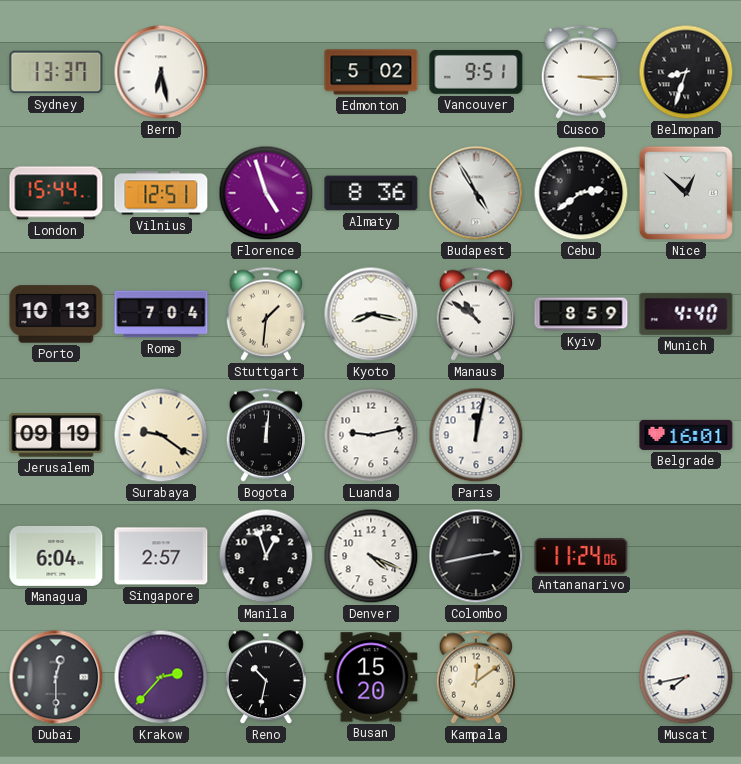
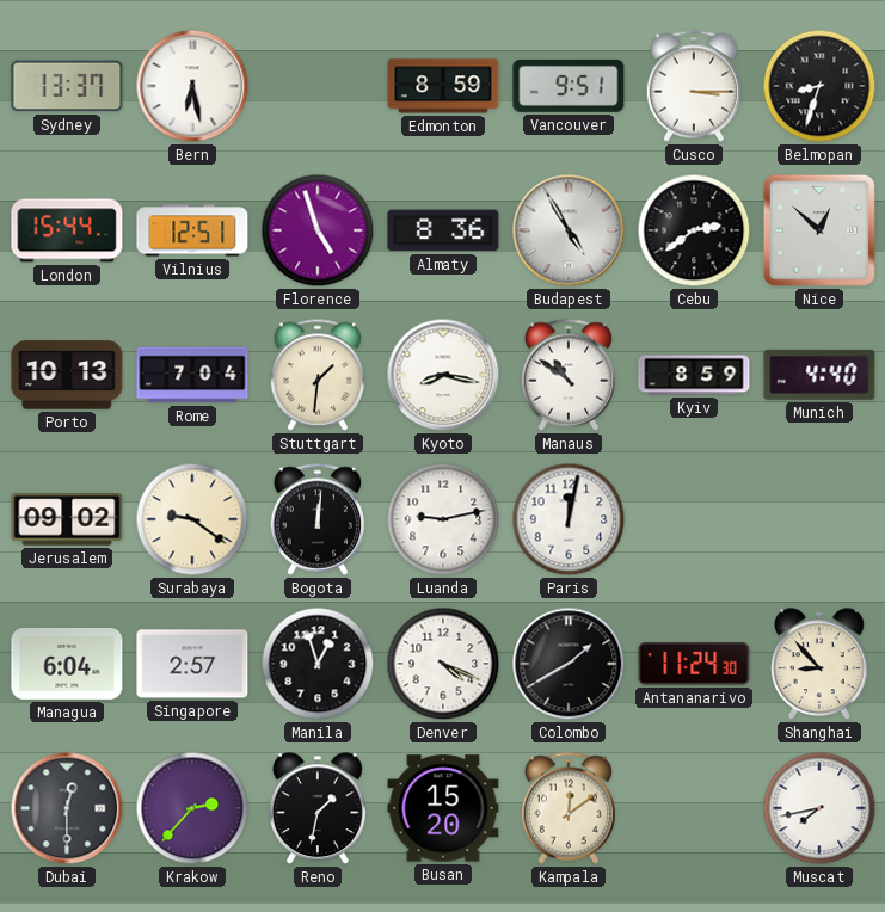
Edmonton: 5:02 -> 8:59 (443, 86)
Jerusalem: 09:19 -> 09:02 (67, 519)
Belgrade: 16:01 -> none (686, 435)
Colombo: 2:43 -> 1:40 (569, 664)
Antananarivo: 11:24:06 -> 11:24:30 (694, 664)
Shanghai: none -> 8:53 (819, 665)
Reno: 10:32 -> 1:32 (318, 809)
